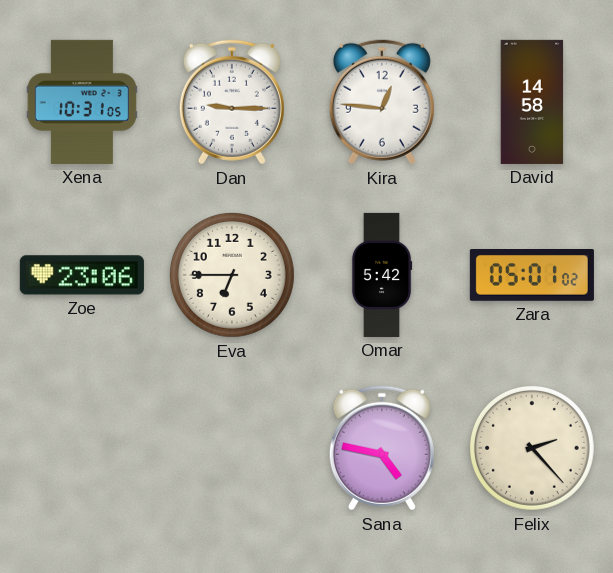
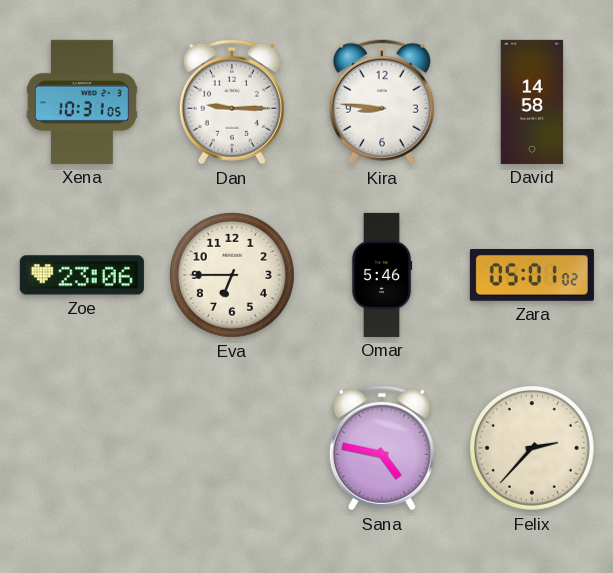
Kira: 12:46 -> 8:46 (382, 102)
Omar: 5:42 -> 5:46 (382, 275)
Felix: 2:23 -> 2:37 (532, 448)
